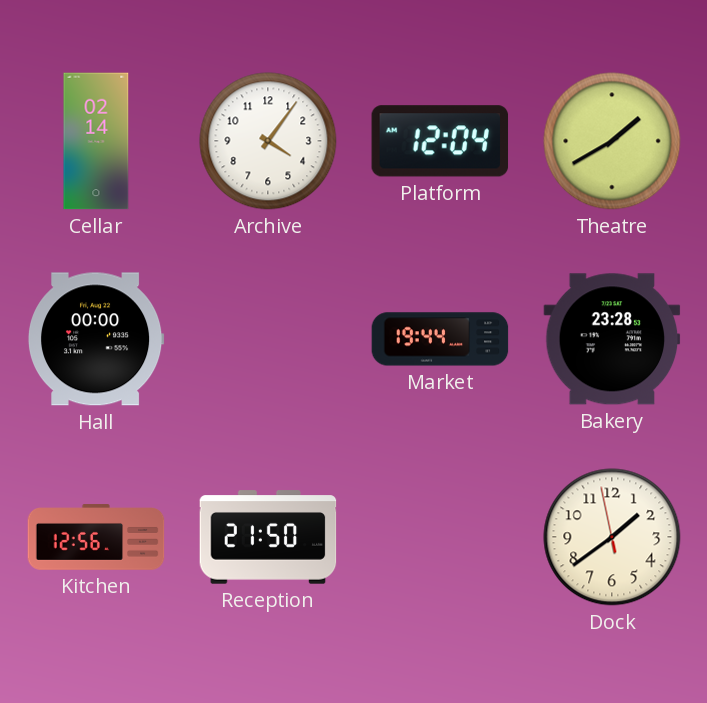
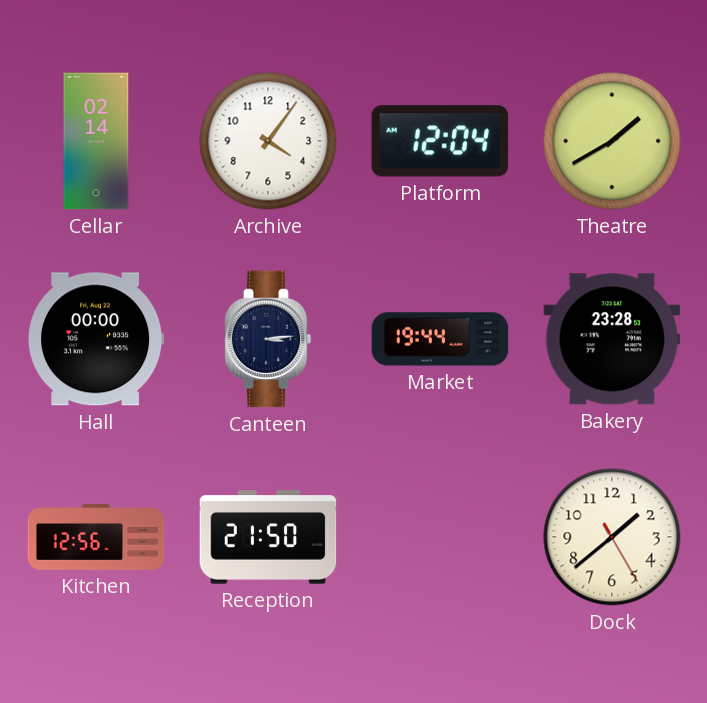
Canteen: none -> 3:14 (268, 339)
Dock: 1:38:58 -> 1:38:25 (612, 537)
